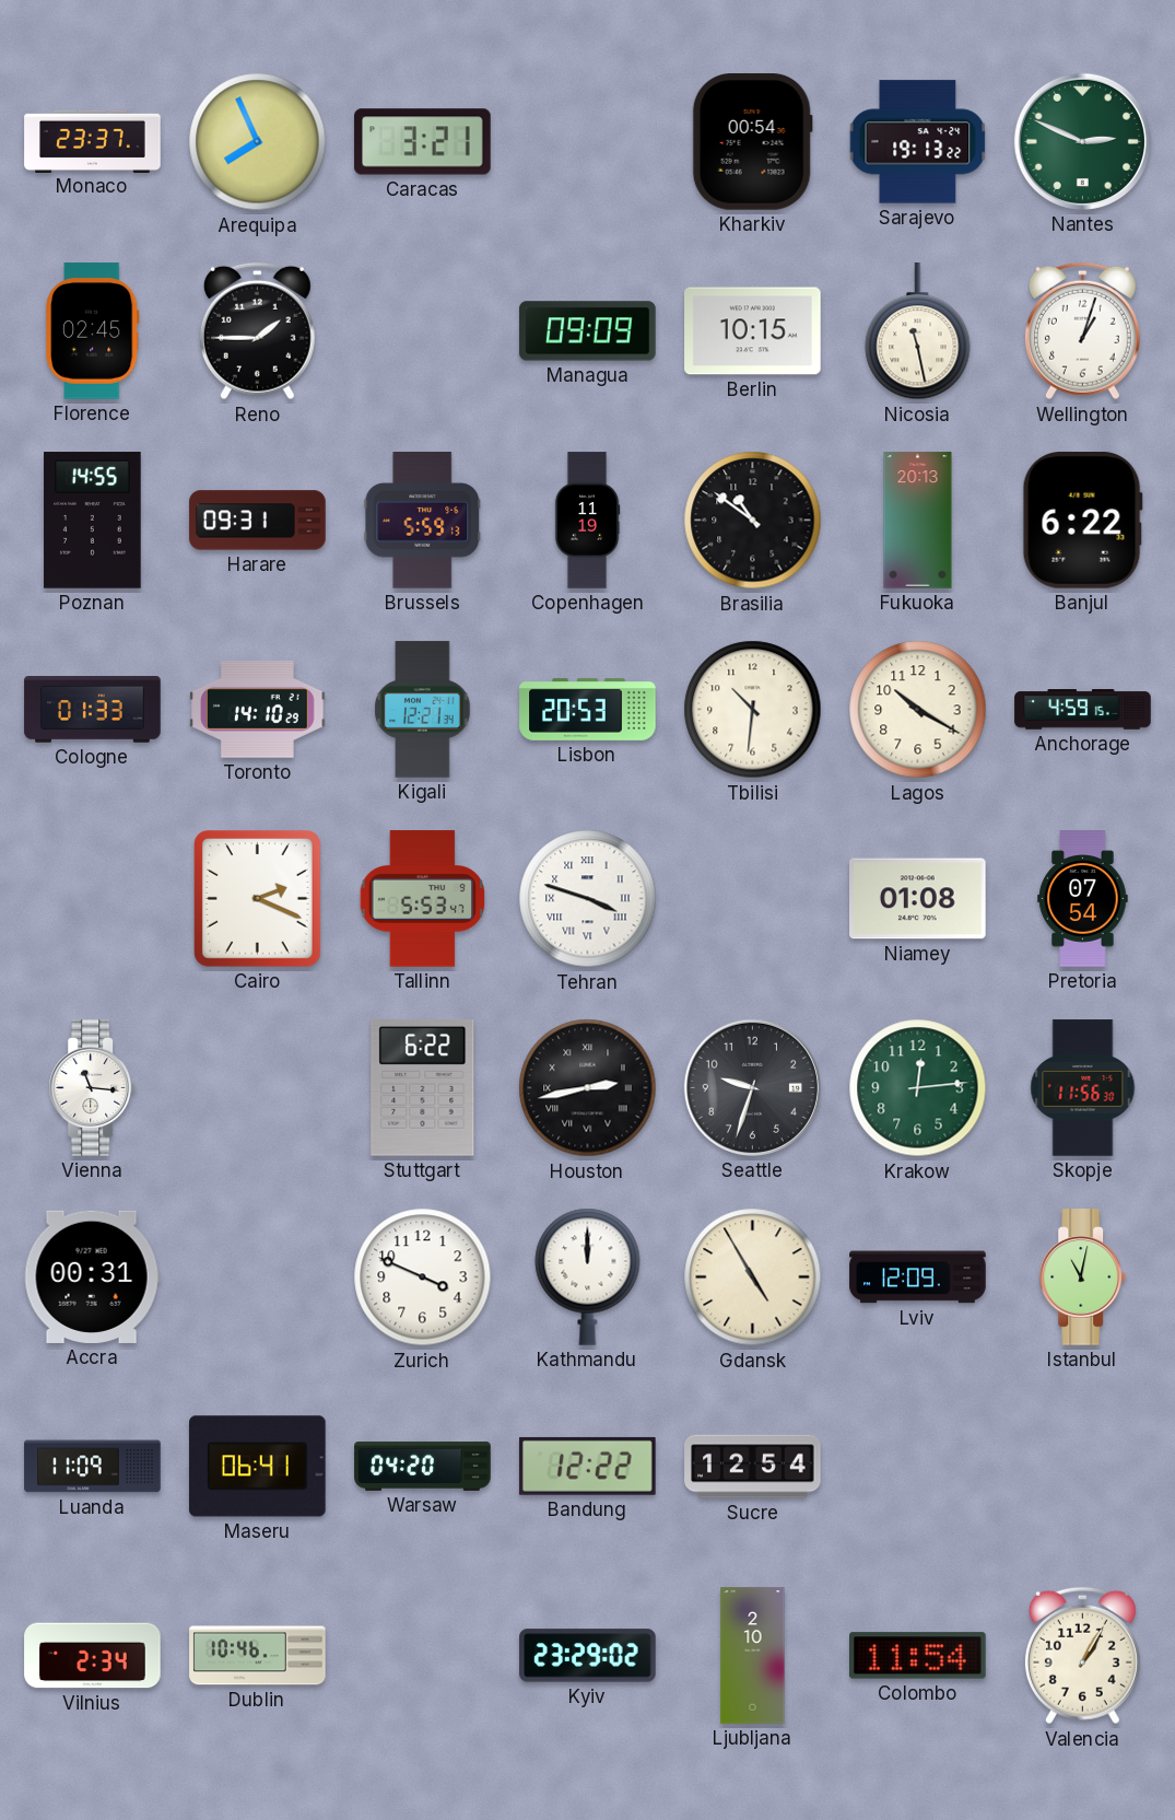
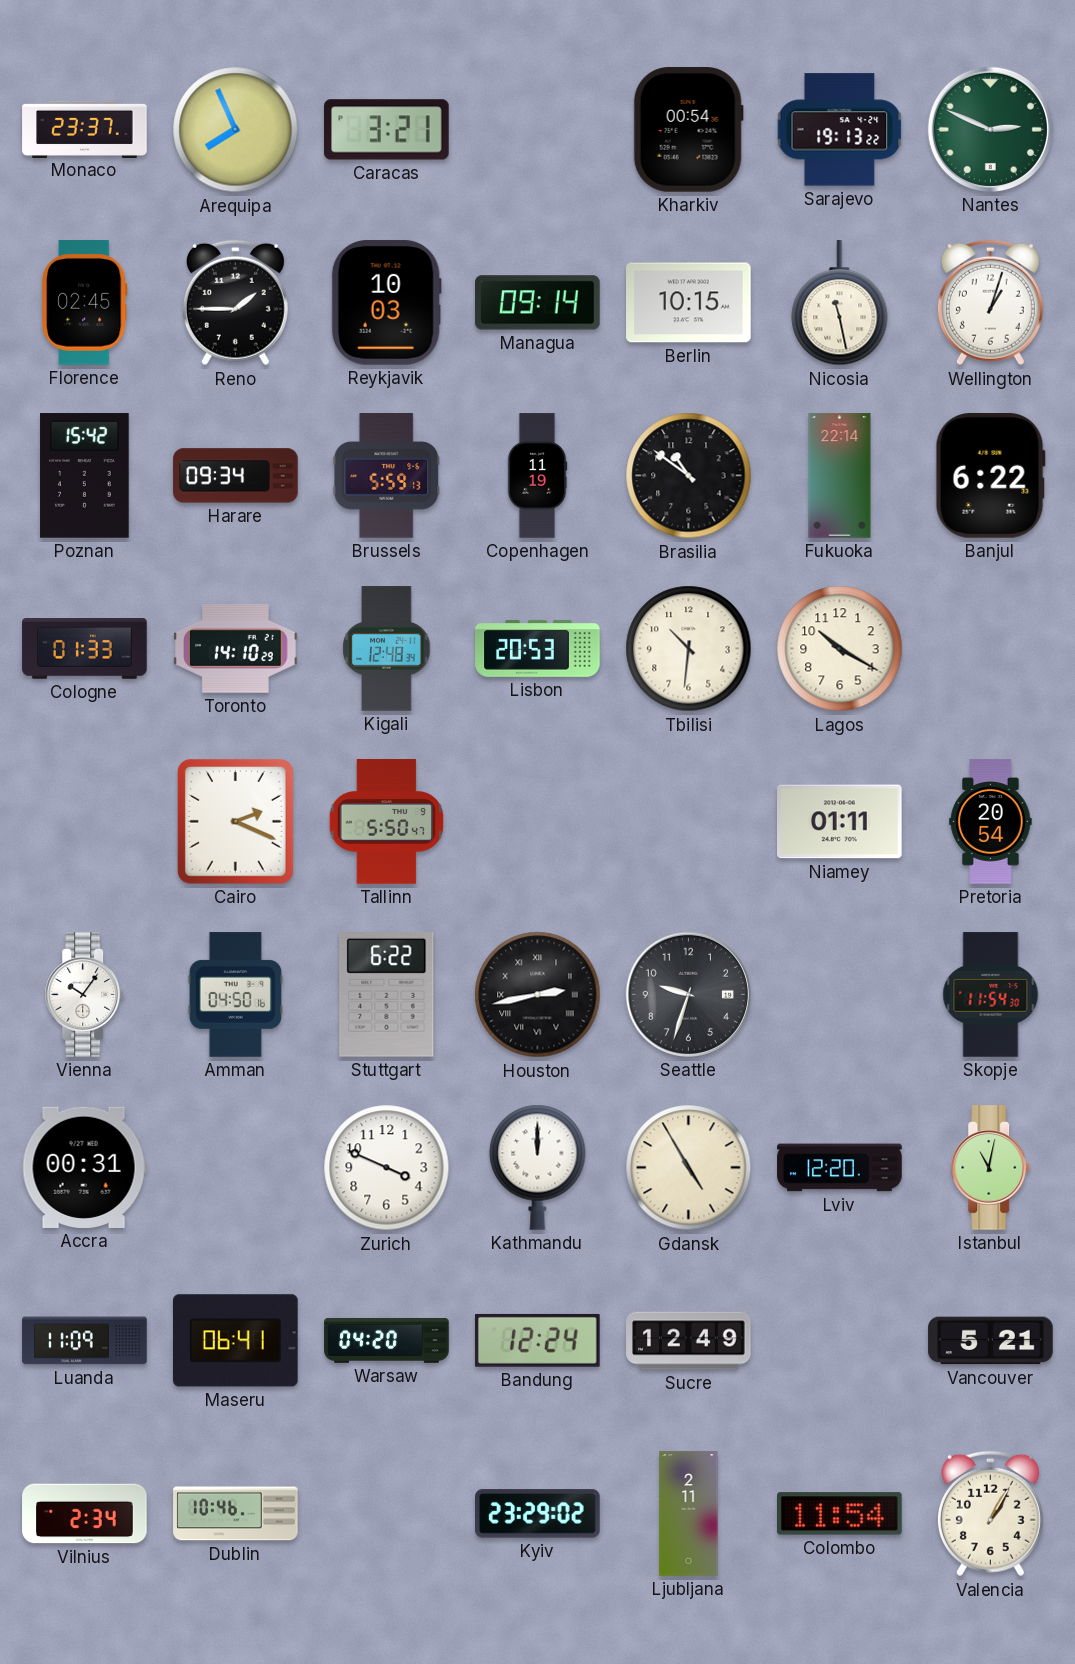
Reykjavik: none -> 10:03 (386, 303)
Managua: 09:09 -> 09:14 (538, 303)
Poznan: 14:55 -> 15:42 (85, 476)
Harare: 09:31 -> 09:34 (236, 476)
Fukuoka: 20:13 -> 22:14 (840, 476)
Kigali: 12:21 -> 12:48 (387, 649)
Anchorage: 4:59 -> none (1083, 710)
Tallinn: 5:53 -> 5:50 (386, 822)
Tehran: 3:48 -> none (588, 899)
Niamey: 01:08 -> 01:11 (840, 822)
Pretoria: 07:54 -> 20:54 (991, 822)
Vienna: 11:16 -> 10:06 (85, 995)
Amman: none -> 04:50 (235, 995)
Krakow: 12:14 -> none (918, 1088)
Skopje: 11:56 -> 11:54 (991, 995)
Lviv: 12:09 -> 12:20 (840, 1168)
Bandung: 12:22 -> 12:24 (538, 1340)
Sucre: 12:54 -> 12:49 (689, 1341)
Vancouver: none -> 5:21 (991, 1341)
Ljubljana: 2:10 -> 2:11 (689, 1514)
